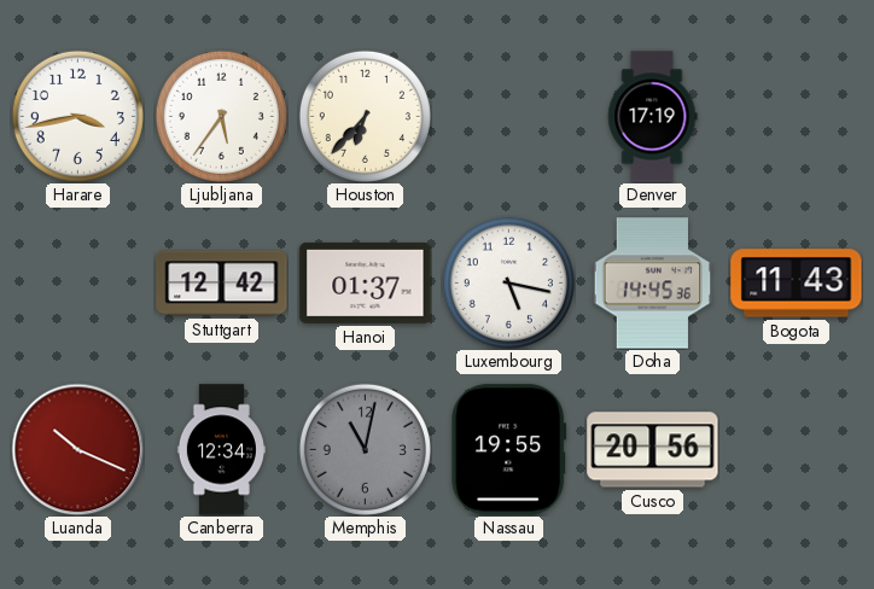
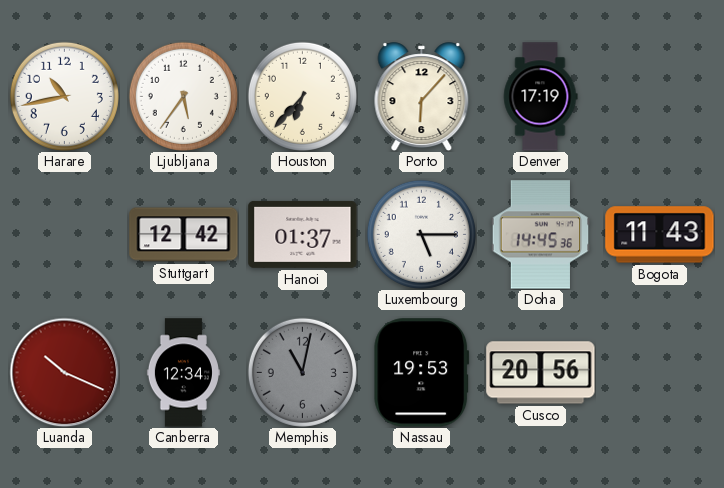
Harare: 3:43 -> 10:43 (64, 96)
Porto: none -> 6:07 (422, 97)
Luxembourg: 5:17 -> 5:15 (421, 234)
Nassau: 19:55 -> 19:53 (422, 373)
